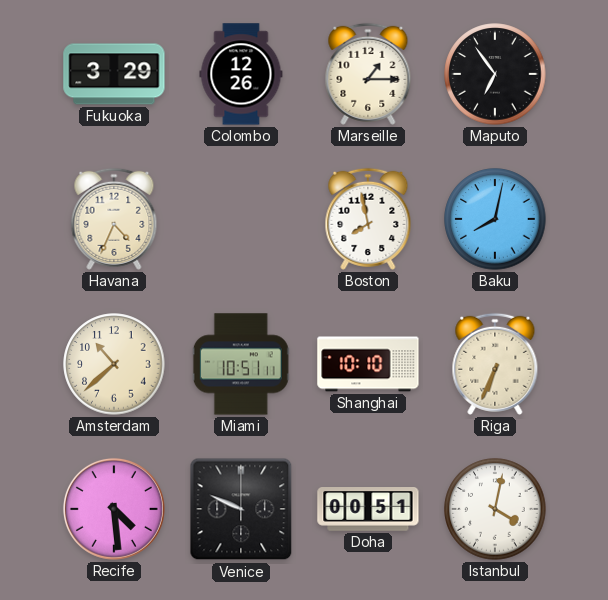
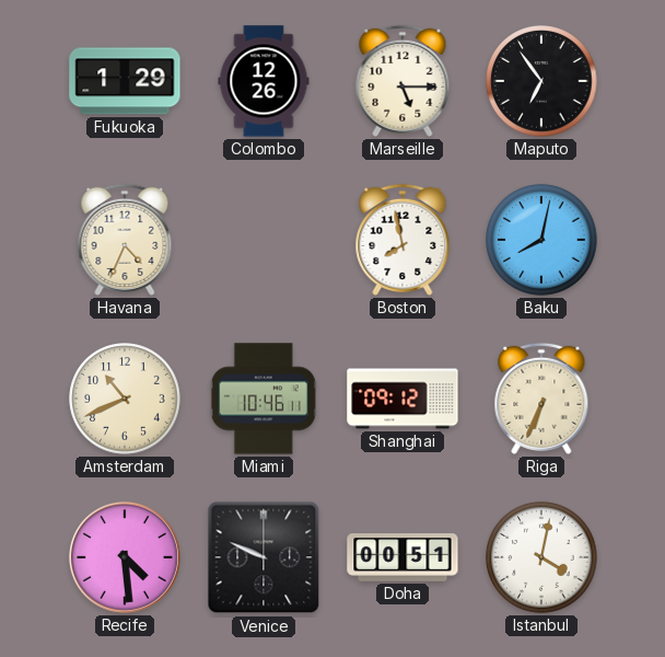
Fukuoka: 3:29 -> 1:29 (125, 81)
Marseille: 1:15 -> 5:15 (402, 81)
Amsterdam: 10:38 -> 10:41 (125, 399)
Miami: 10:51 -> 10:46 (264, 399)
Shanghai: 10:10 -> 09:12 (402, 399)
